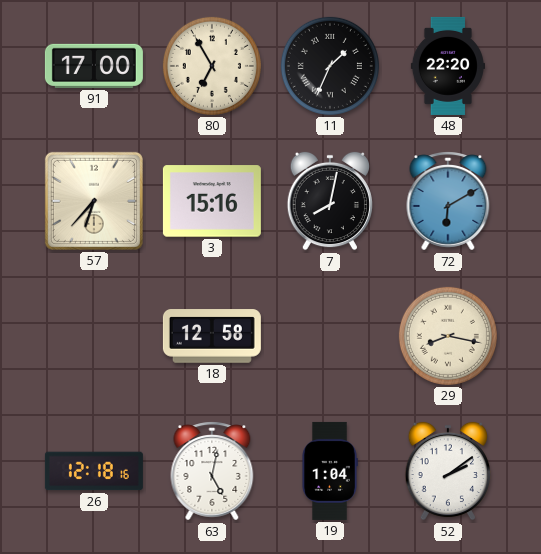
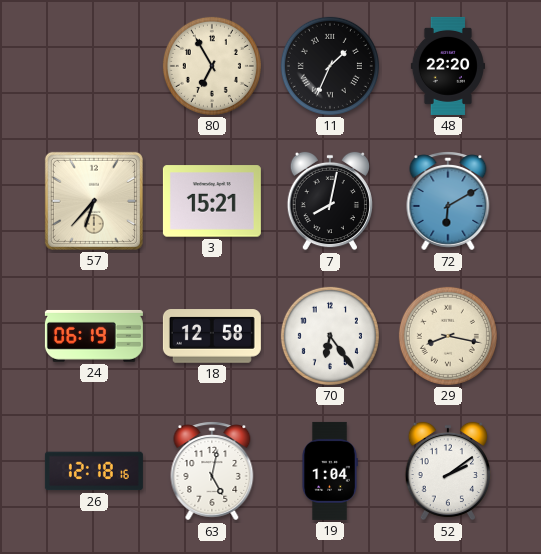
91: 17:00 -> none (94, 66)
3: 15:16 -> 15:21 (212, 201)
24: none -> 06:19 (94, 336)
70: none -> 6:24 (330, 336)
